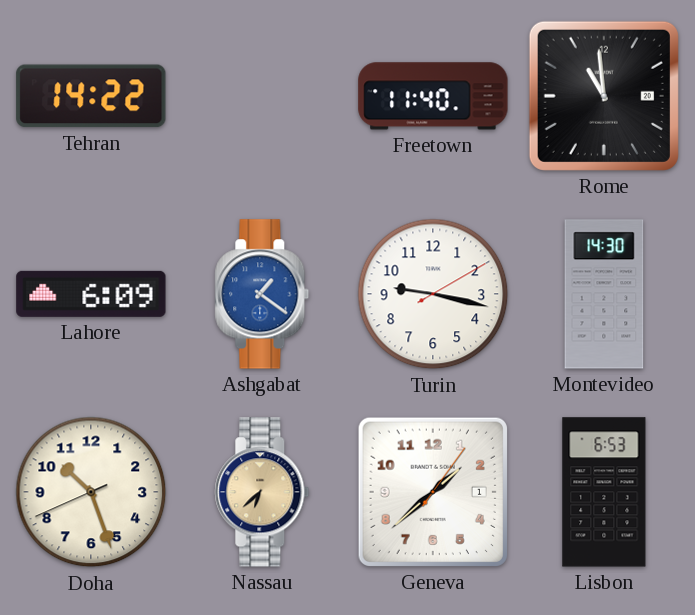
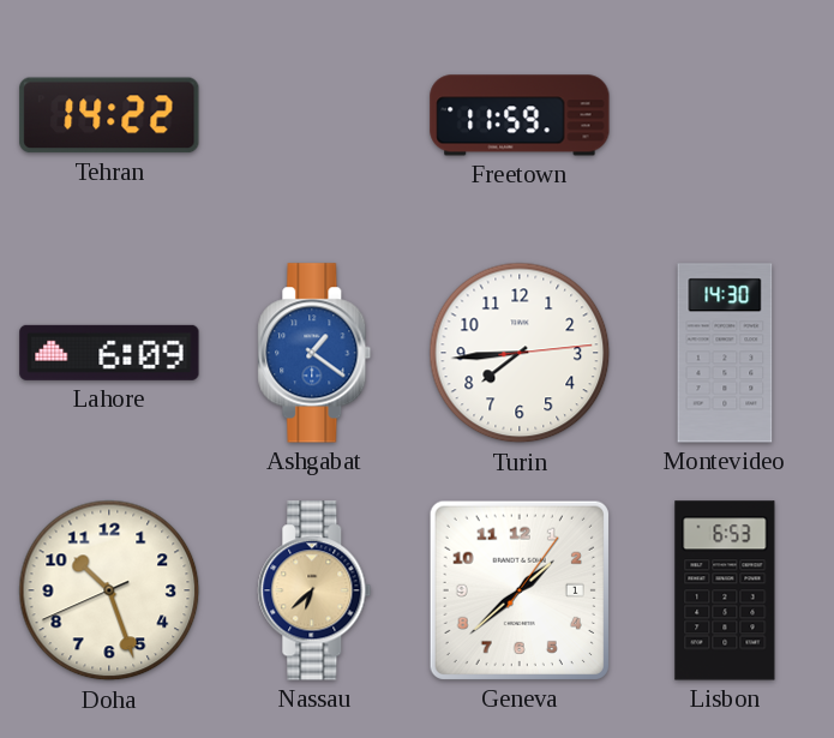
Freetown: 11:40 -> 11:59 (520, 115)
Rome: 10:59 -> none (604, 96)
Turin: 9:17 -> 7:44 (520, 353)
